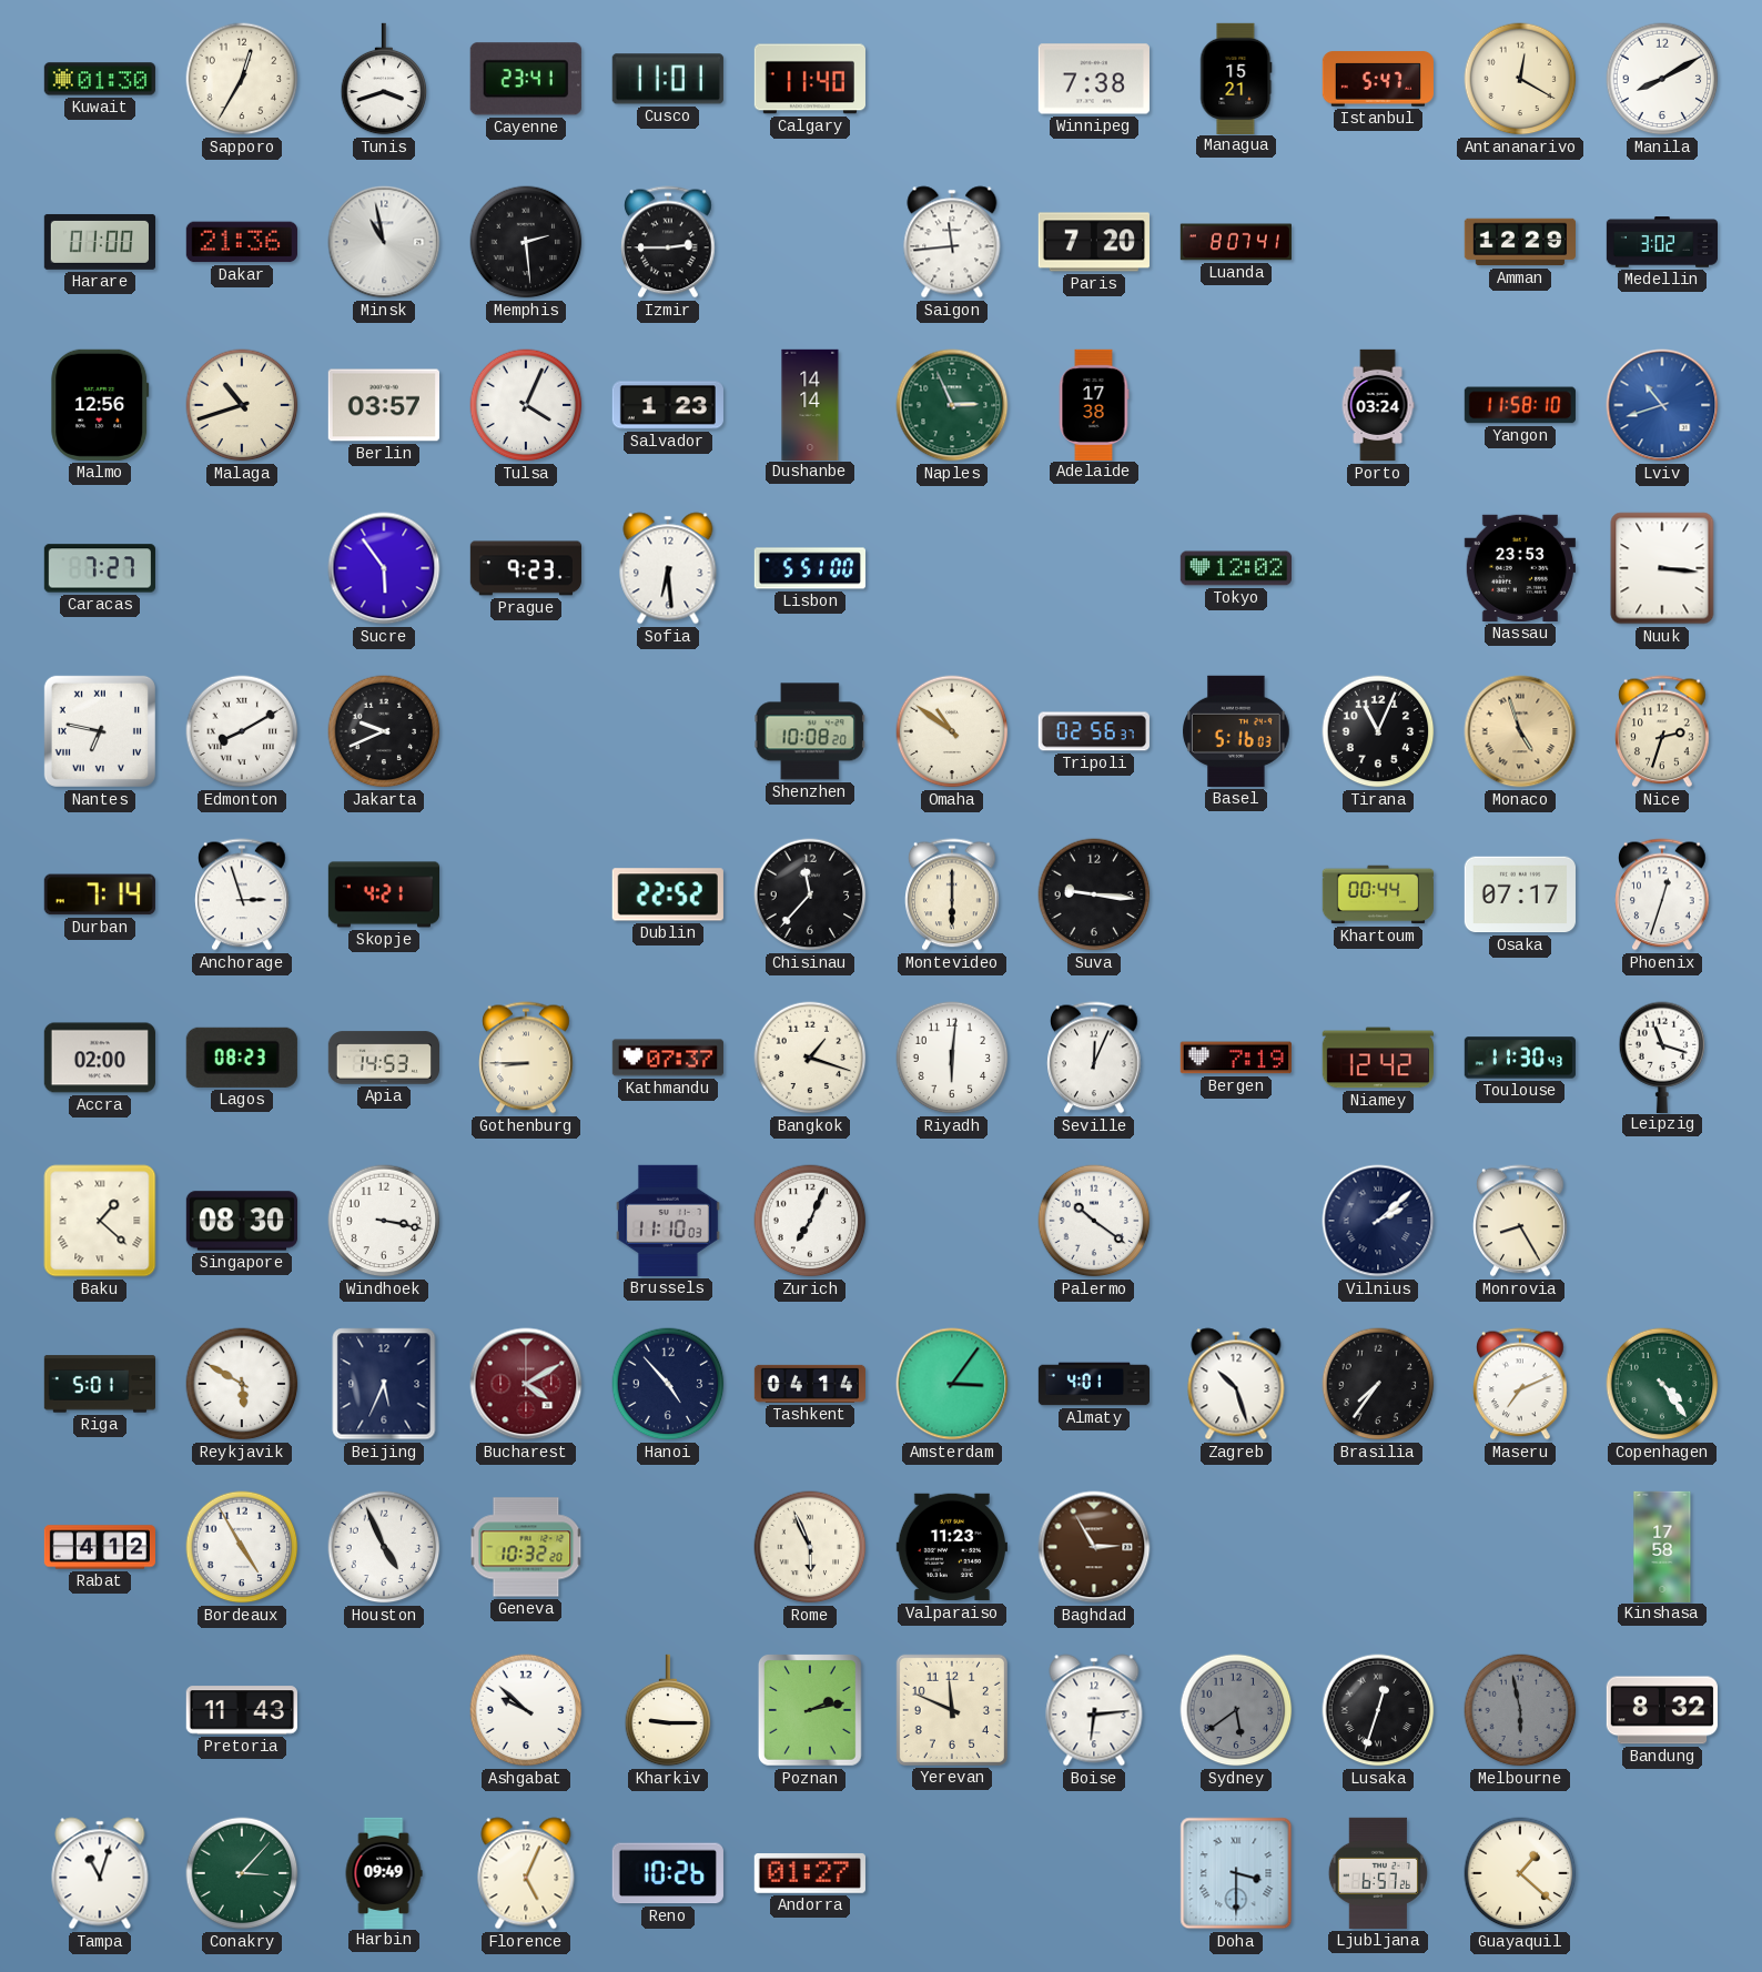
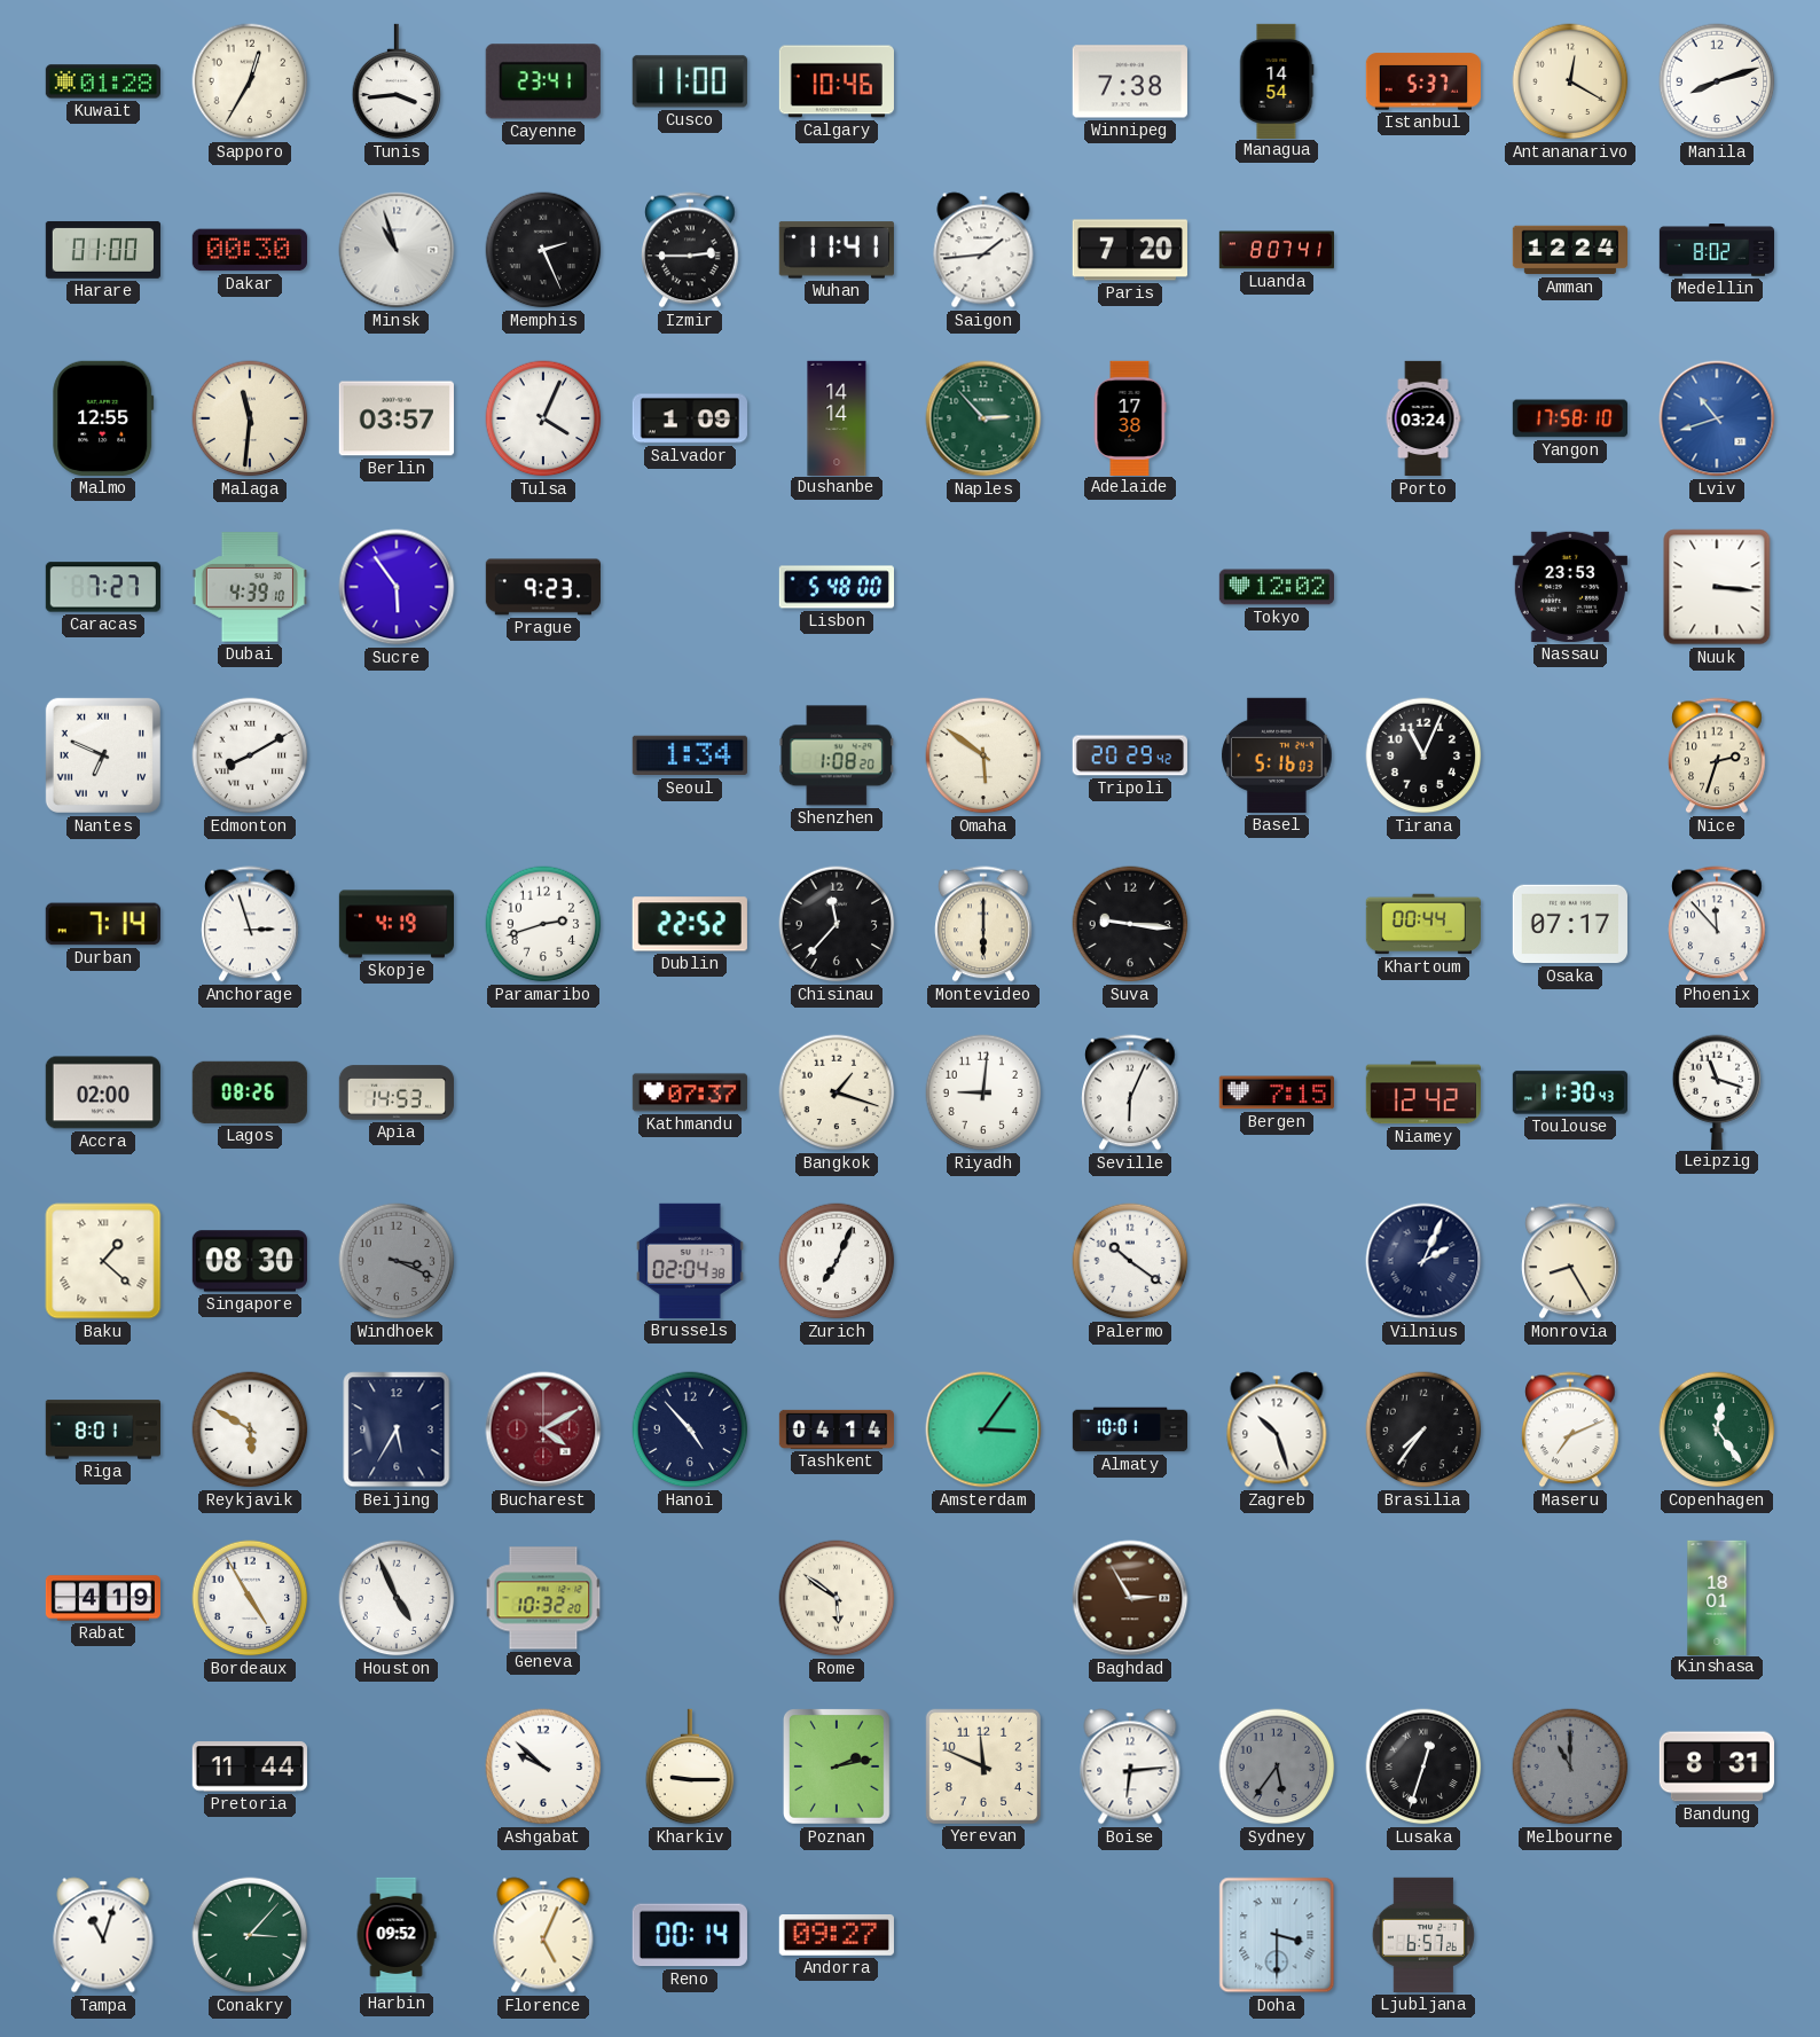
Kuwait: 01:30 -> 01:28 (103, 81)
Tunis: 3:42 -> 3:44 (397, 81)
Cusco: 11:01 -> 11:00 (690, 81)
Calgary: 11:40 -> 10:46 (837, 81)
Managua: 15:21 -> 14:54 (1277, 80)
Istanbul: 5:47 -> 5:37 (1423, 81)
Manila: 8:10 -> 8:12 (1717, 81)
Dakar: 21:36 -> 00:30 (250, 250)
Minsk: 10:58 -> 10:57 (397, 250)
Memphis: 2:29 -> 2:26 (543, 250)
Wuhan: none -> 11:41 (837, 250)
Saigon: 11:44 -> 1:44 (983, 250)
Amman: 12:29 -> 12:24 (1569, 250)
Medellin: 3:02 -> 8:02 (1716, 250)
Malmo: 12:56 -> 12:55 (103, 418)
Malaga: 10:42 -> 11:31 (250, 418)
Salvador: 1:23 -> 1:09 (690, 418)
Naples: 2:56 -> 2:53 (983, 418)
Yangon: 11:58 -> 17:58 (1570, 418)
Dubai: none -> 4:39 (250, 587)
Sofia: 6:29 -> none (668, 568)
Lisbon: 5:51 -> 5:48 (836, 587)
Nantes: 6:47 -> 6:49 (103, 755)
Jakarta: 9:41 -> none (384, 731)
Seoul: none -> 1:34 (690, 755)
Shenzhen: 10:08 -> 1:08 (837, 755)
Omaha: 10:51 -> 5:51 (983, 755)
Tripoli: 02:56 -> 20:29 (1130, 755)
Monaco: 4:57 -> none (1520, 731)
Skopje: 4:21 -> 4:19 (395, 924)
Paramaribo: none -> 2:42 (543, 924)
Phoenix: 12:33 -> 11:53 (1717, 924)
Lagos: 08:23 -> 08:26 (250, 1092)
Gothenburg: 8:45 -> none (526, 1058)
Riyadh: 6:01 -> 9:01 (983, 1092)
Seville: 12:04 -> 6:04 (1130, 1092)
Bergen: 7:19 -> 7:15 (1277, 1092)
Windhoek: 3:17 -> 3:19 (397, 1261)
Windhoek dial: white -> grey (397, 1261)
Brussels: 11:10 -> 02:04 (691, 1261)
Vilnius: 2:08 -> 2:04 (1423, 1261)
Riga: 5:01 -> 8:01 (102, 1429)
Beijing: 5:34 -> 5:35 (397, 1429)
Almaty: 4:01 -> 10:01 (1129, 1429)
Copenhagen: 4:24 -> 12:24 (1717, 1429)
Rabat: 4:12 -> 4:19 (102, 1598)
Rome: 5:56 -> 5:51 (837, 1598)
Valparaiso: 11:23 -> none (952, 1547)
Kinshasa: 17:58 -> 18:01 (1717, 1597)
Pretoria: 11:43 -> 11:44 (250, 1766)
Sydney: 5:39 -> 5:36 (1277, 1766)
Melbourne: 5:58 -> 11:00 (1570, 1766)
Bandung: 8:32 -> 8:31 (1716, 1766)
Harbin: 09:49 -> 09:52 (397, 1934)
Reno: 10:26 -> 00:14 (690, 1935)
Andorra: 01:27 -> 09:27 (837, 1936)
Guayaquil: 1:22 -> none (1520, 1873)
